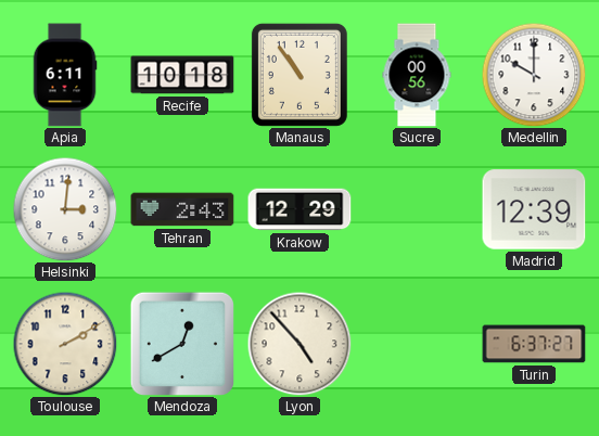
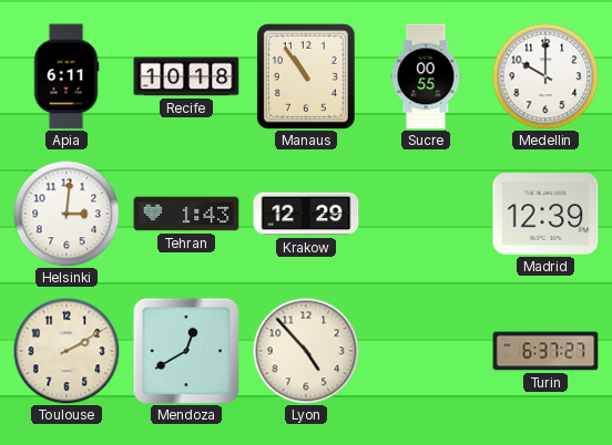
Sucre: 00:56 -> 00:55 (426, 76)
Tehran: 2:43 -> 1:43 (186, 214)
